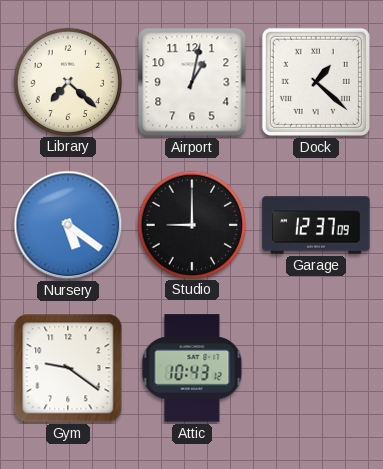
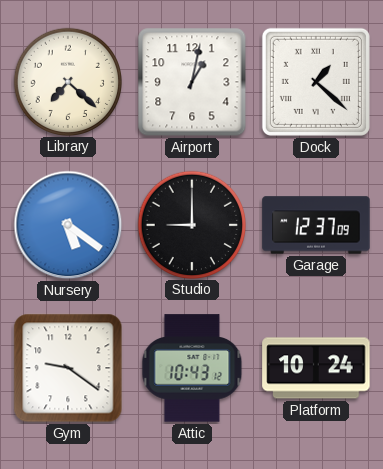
Platform: none -> 10:24 (316, 368)
